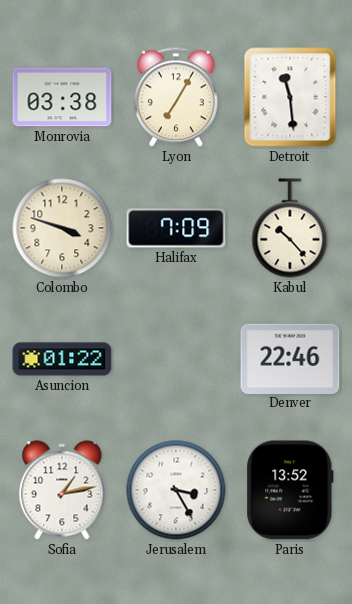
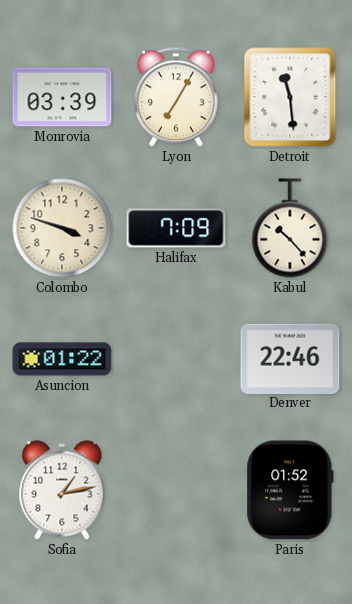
Monrovia: 03:38 -> 03:39 (62, 97)
Jerusalem: 3:25 -> none (176, 490)
Paris: 13:52 -> 01:52 (290, 490)
